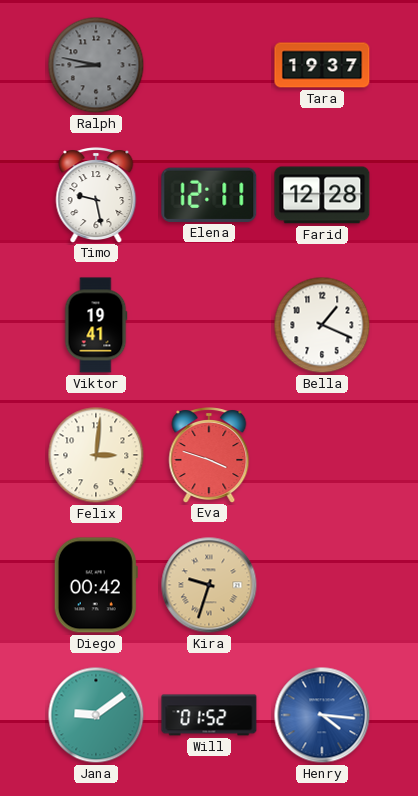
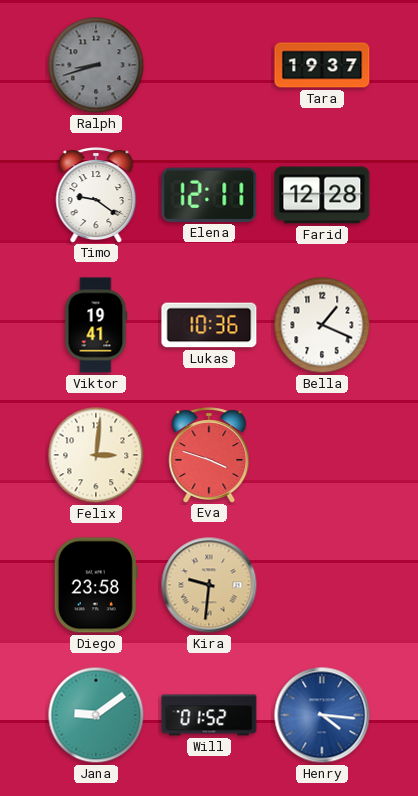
Ralph: 8:47 -> 8:42 (96, 65)
Timo: 9:28 -> 9:21 (96, 195)
Lukas: none -> 10:36 (209, 325)
Diego: 00:42 -> 23:58 (96, 585)
Kira: 9:33 -> 9:31 (209, 585)
